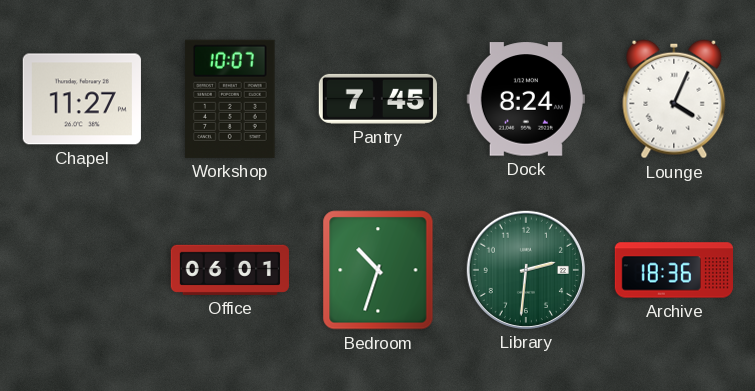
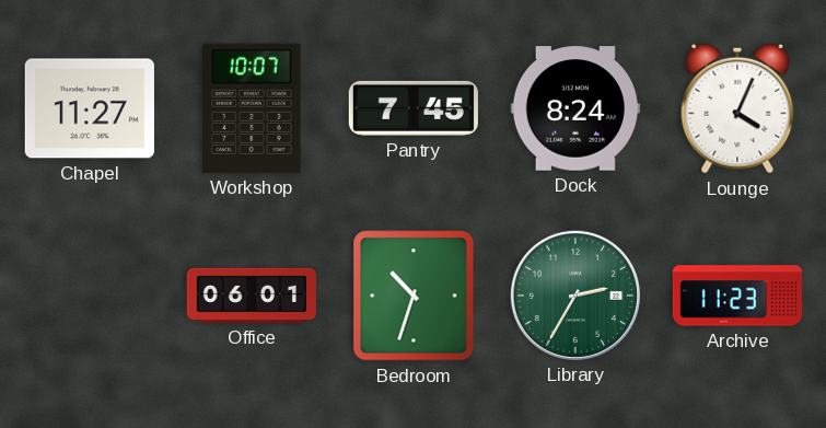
Library: 2:31 -> 2:35 (575, 296)
Archive: 18:36 -> 11:23 (736, 296)
